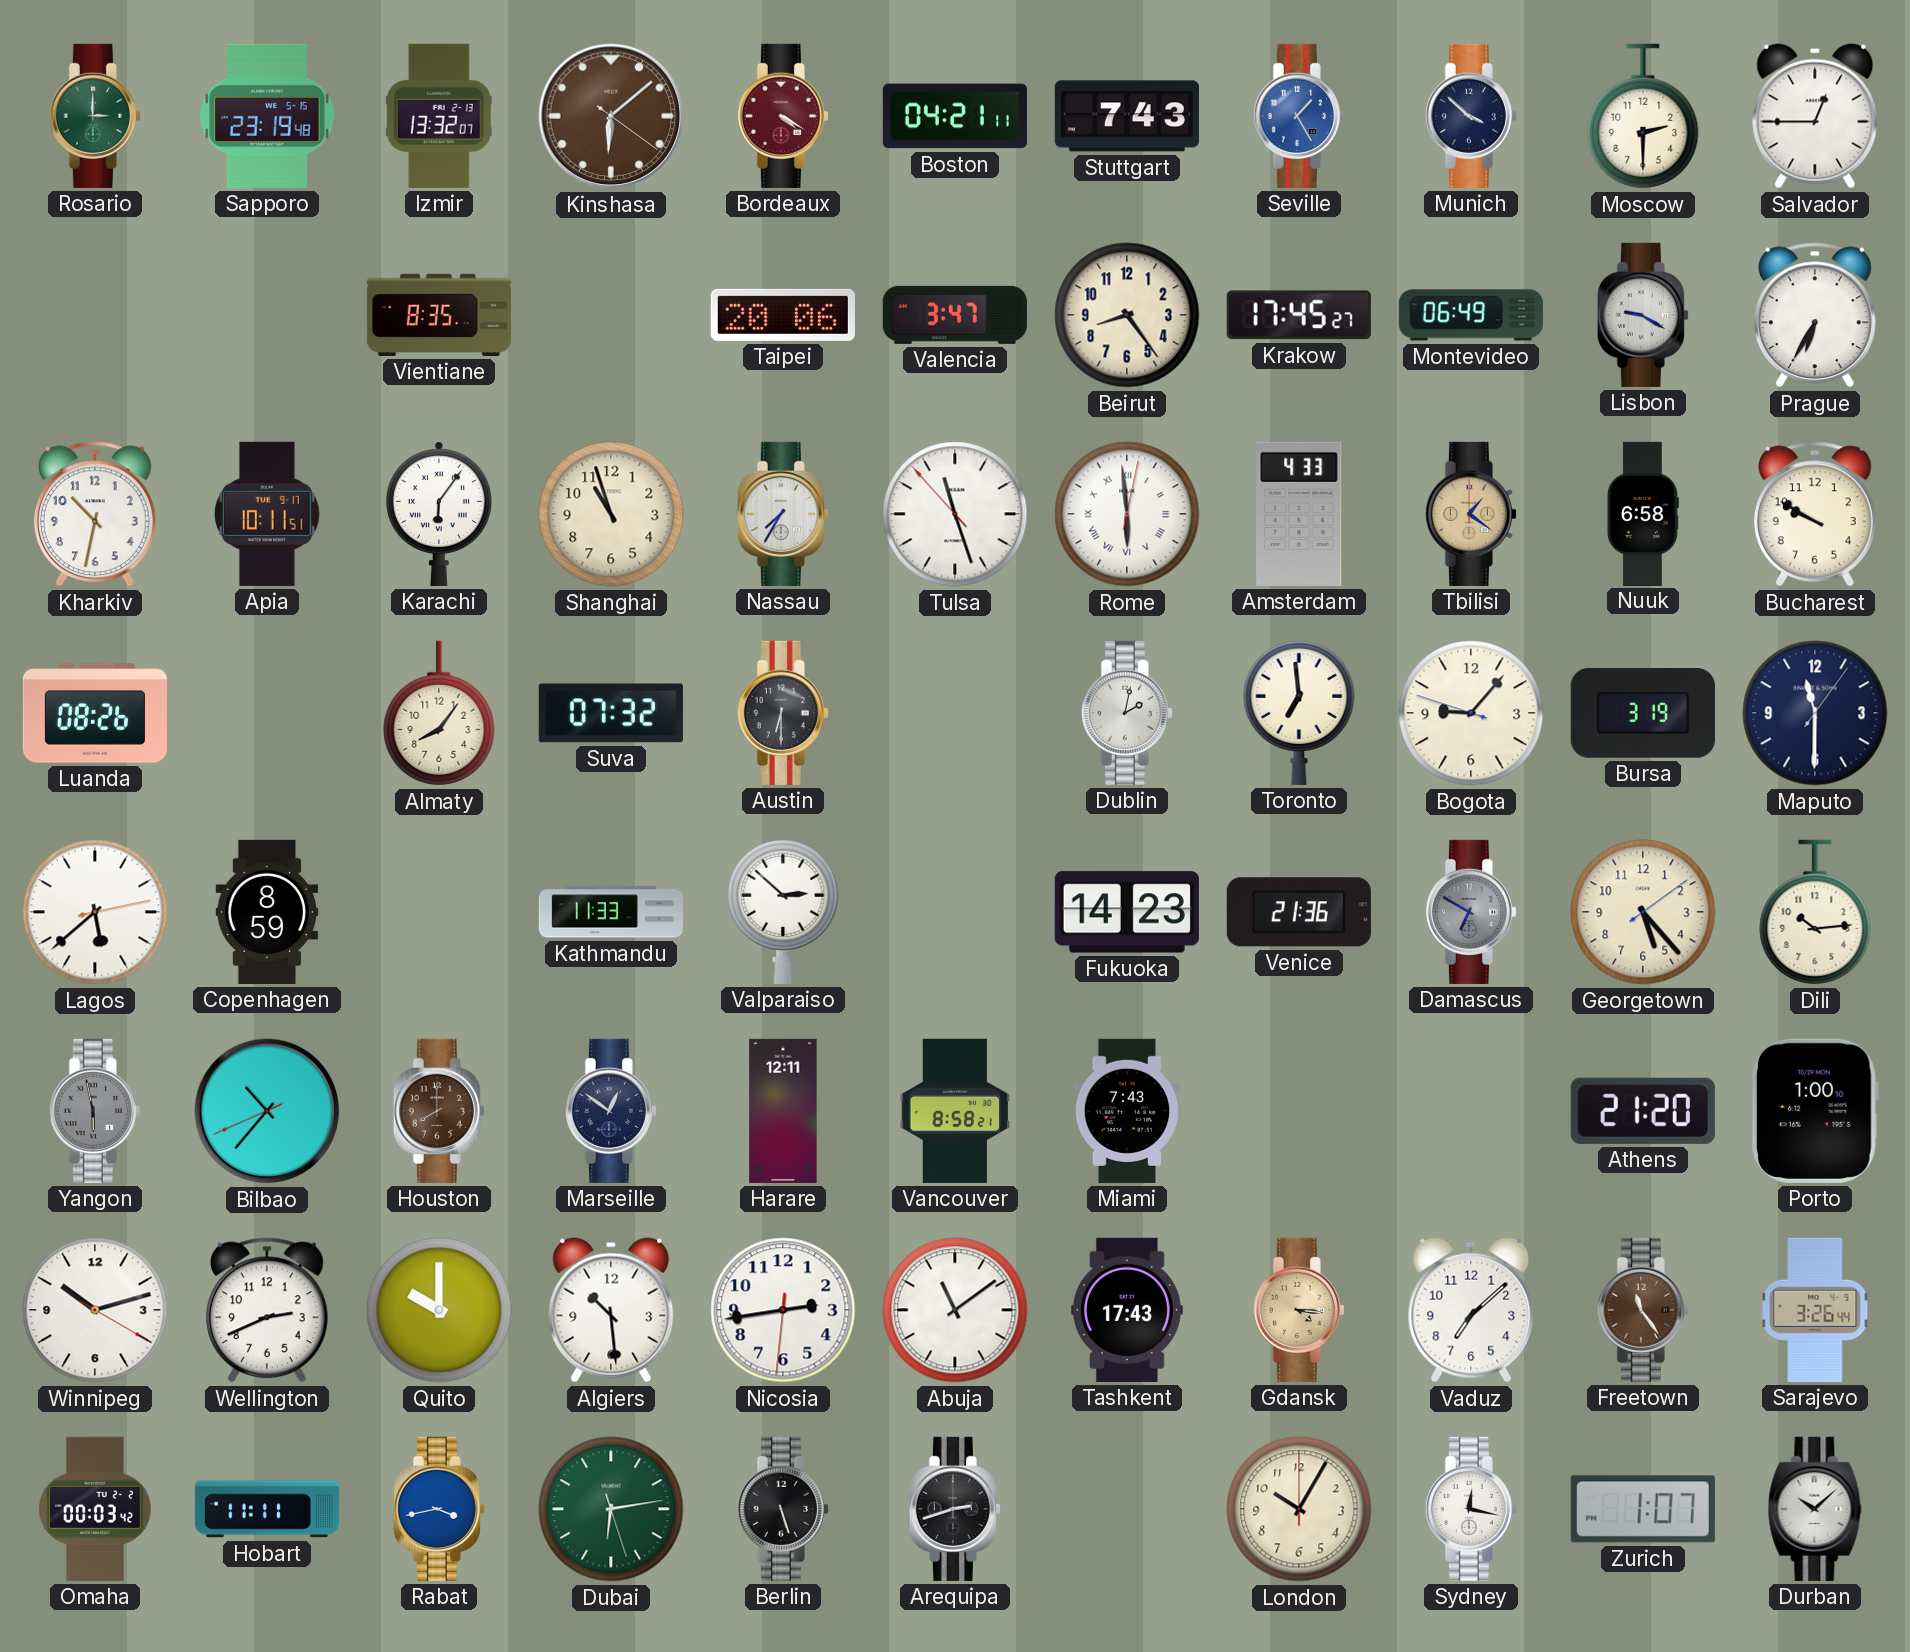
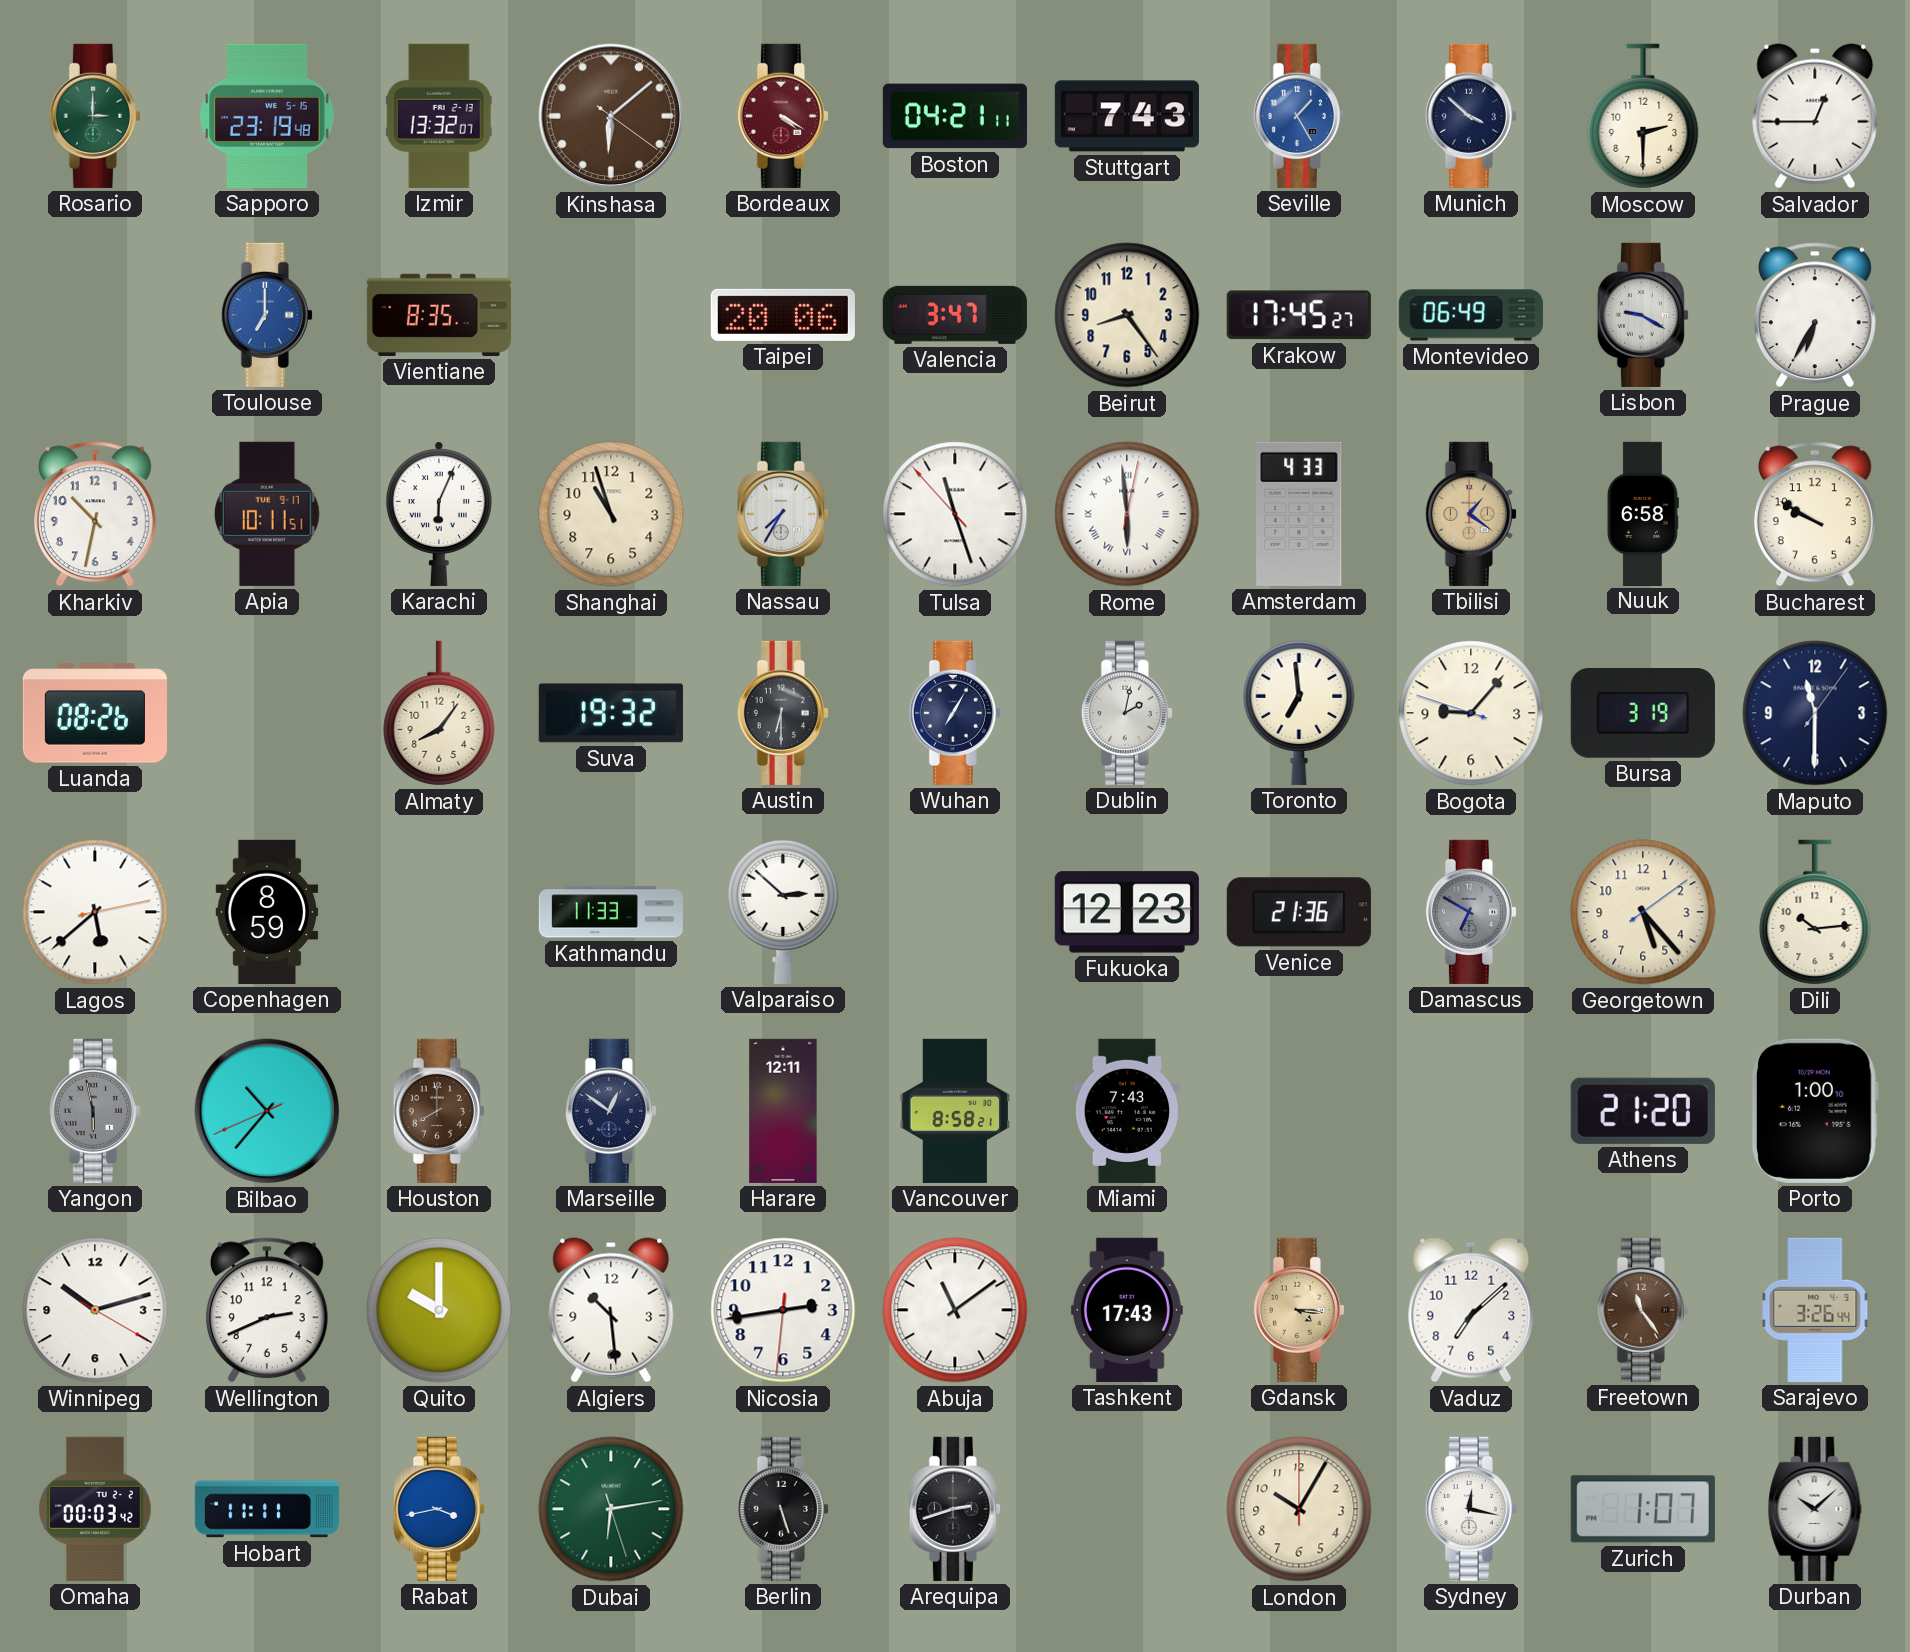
Toulouse: none -> 7:00 (267, 315)
Karachi: 6:06 -> 6:04 (439, 514)
Suva: 07:32 -> 19:32 (611, 713)
Wuhan: none -> 7:05 (955, 713)
Fukuoka: 14:23 -> 12:23 (1127, 912)
